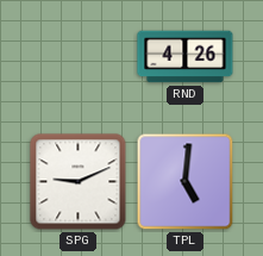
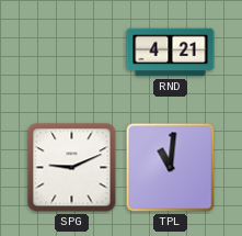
RND: 4:26 -> 4:21 (171, 53)
TPL: 5:01 -> 11:01 (171, 168)
